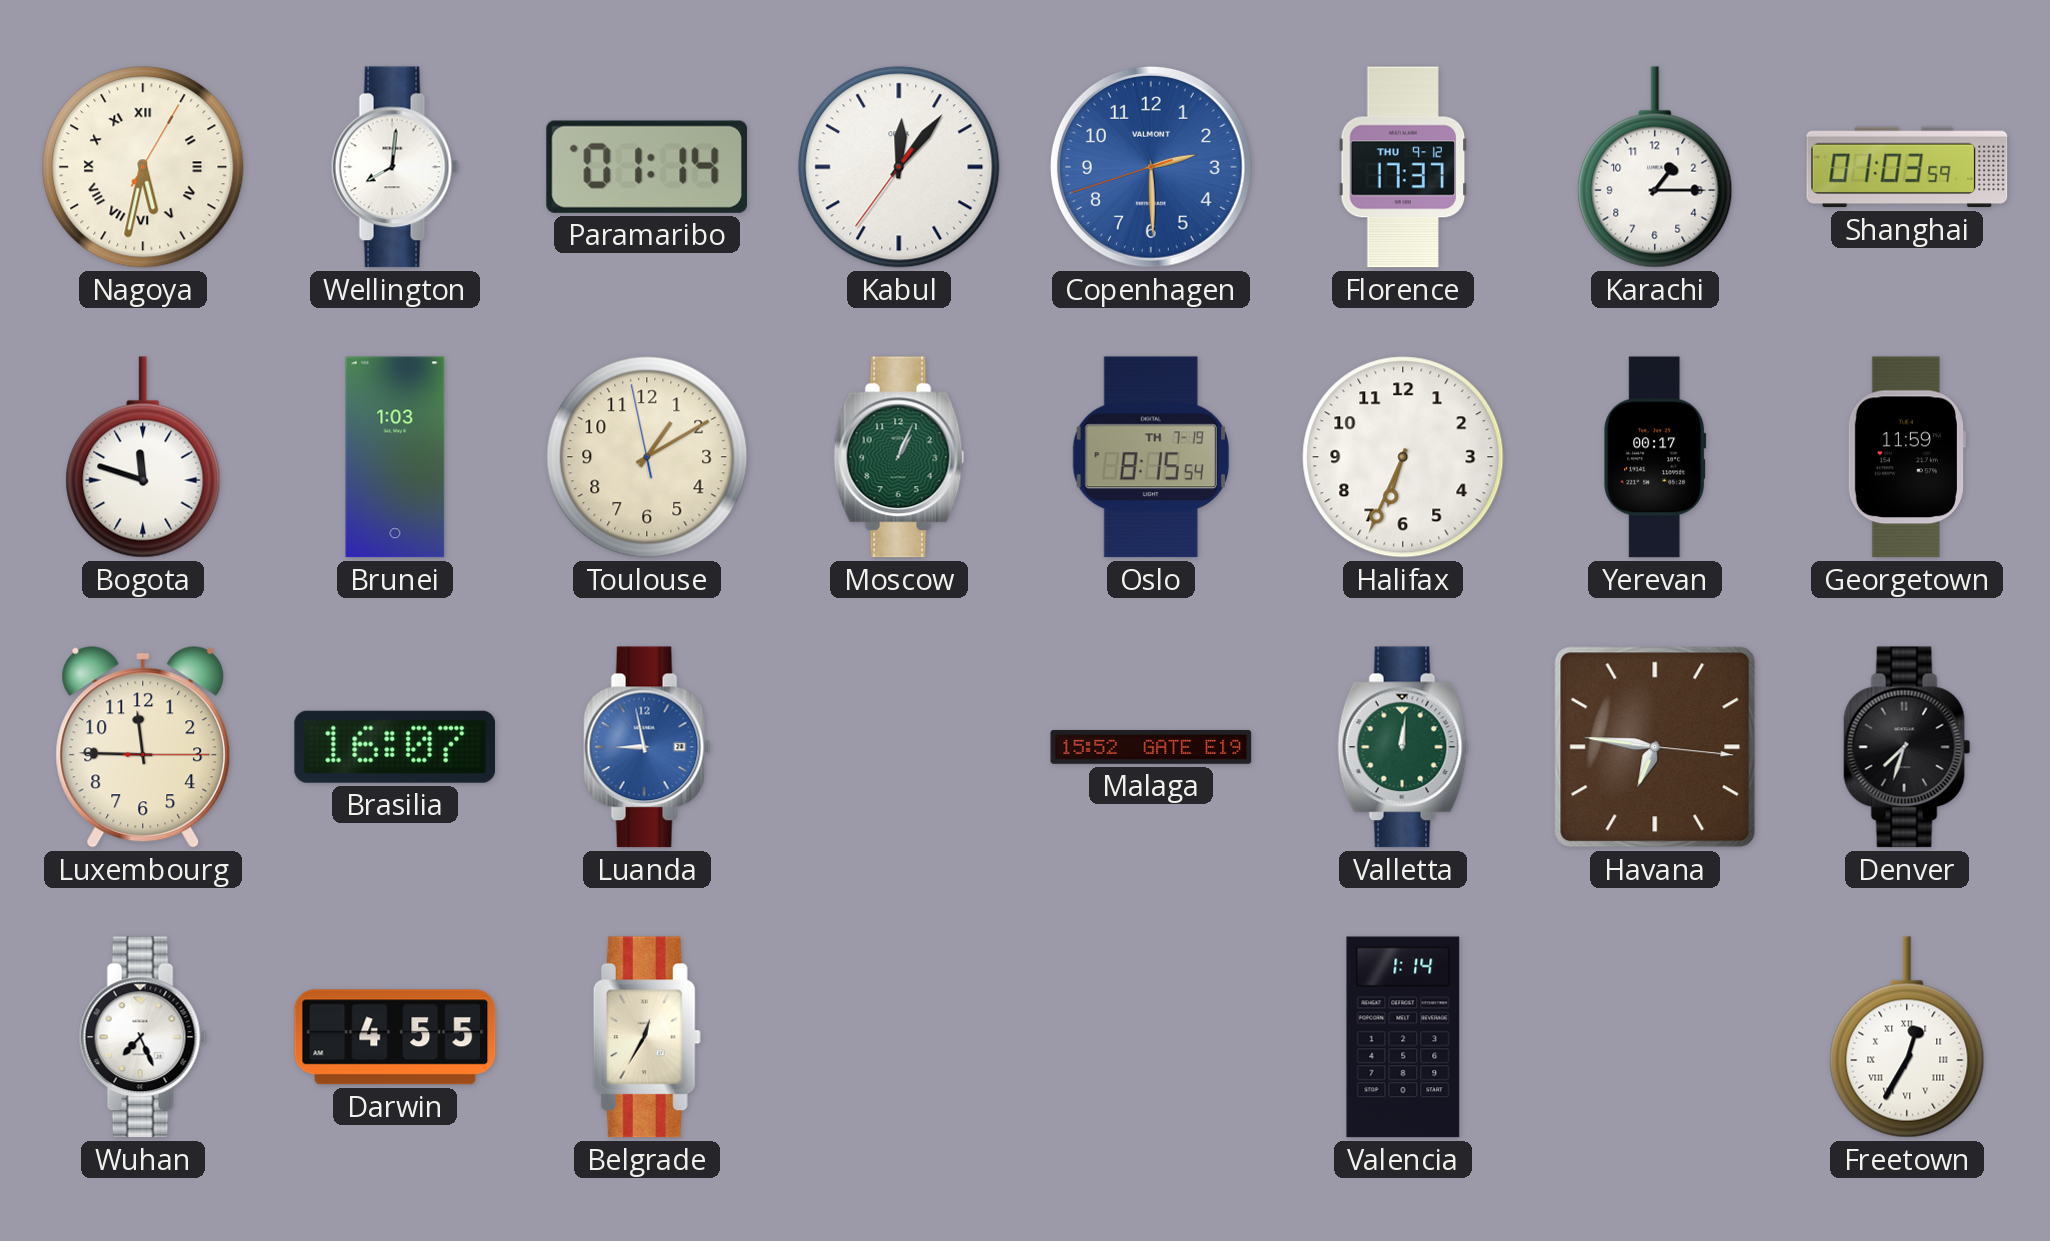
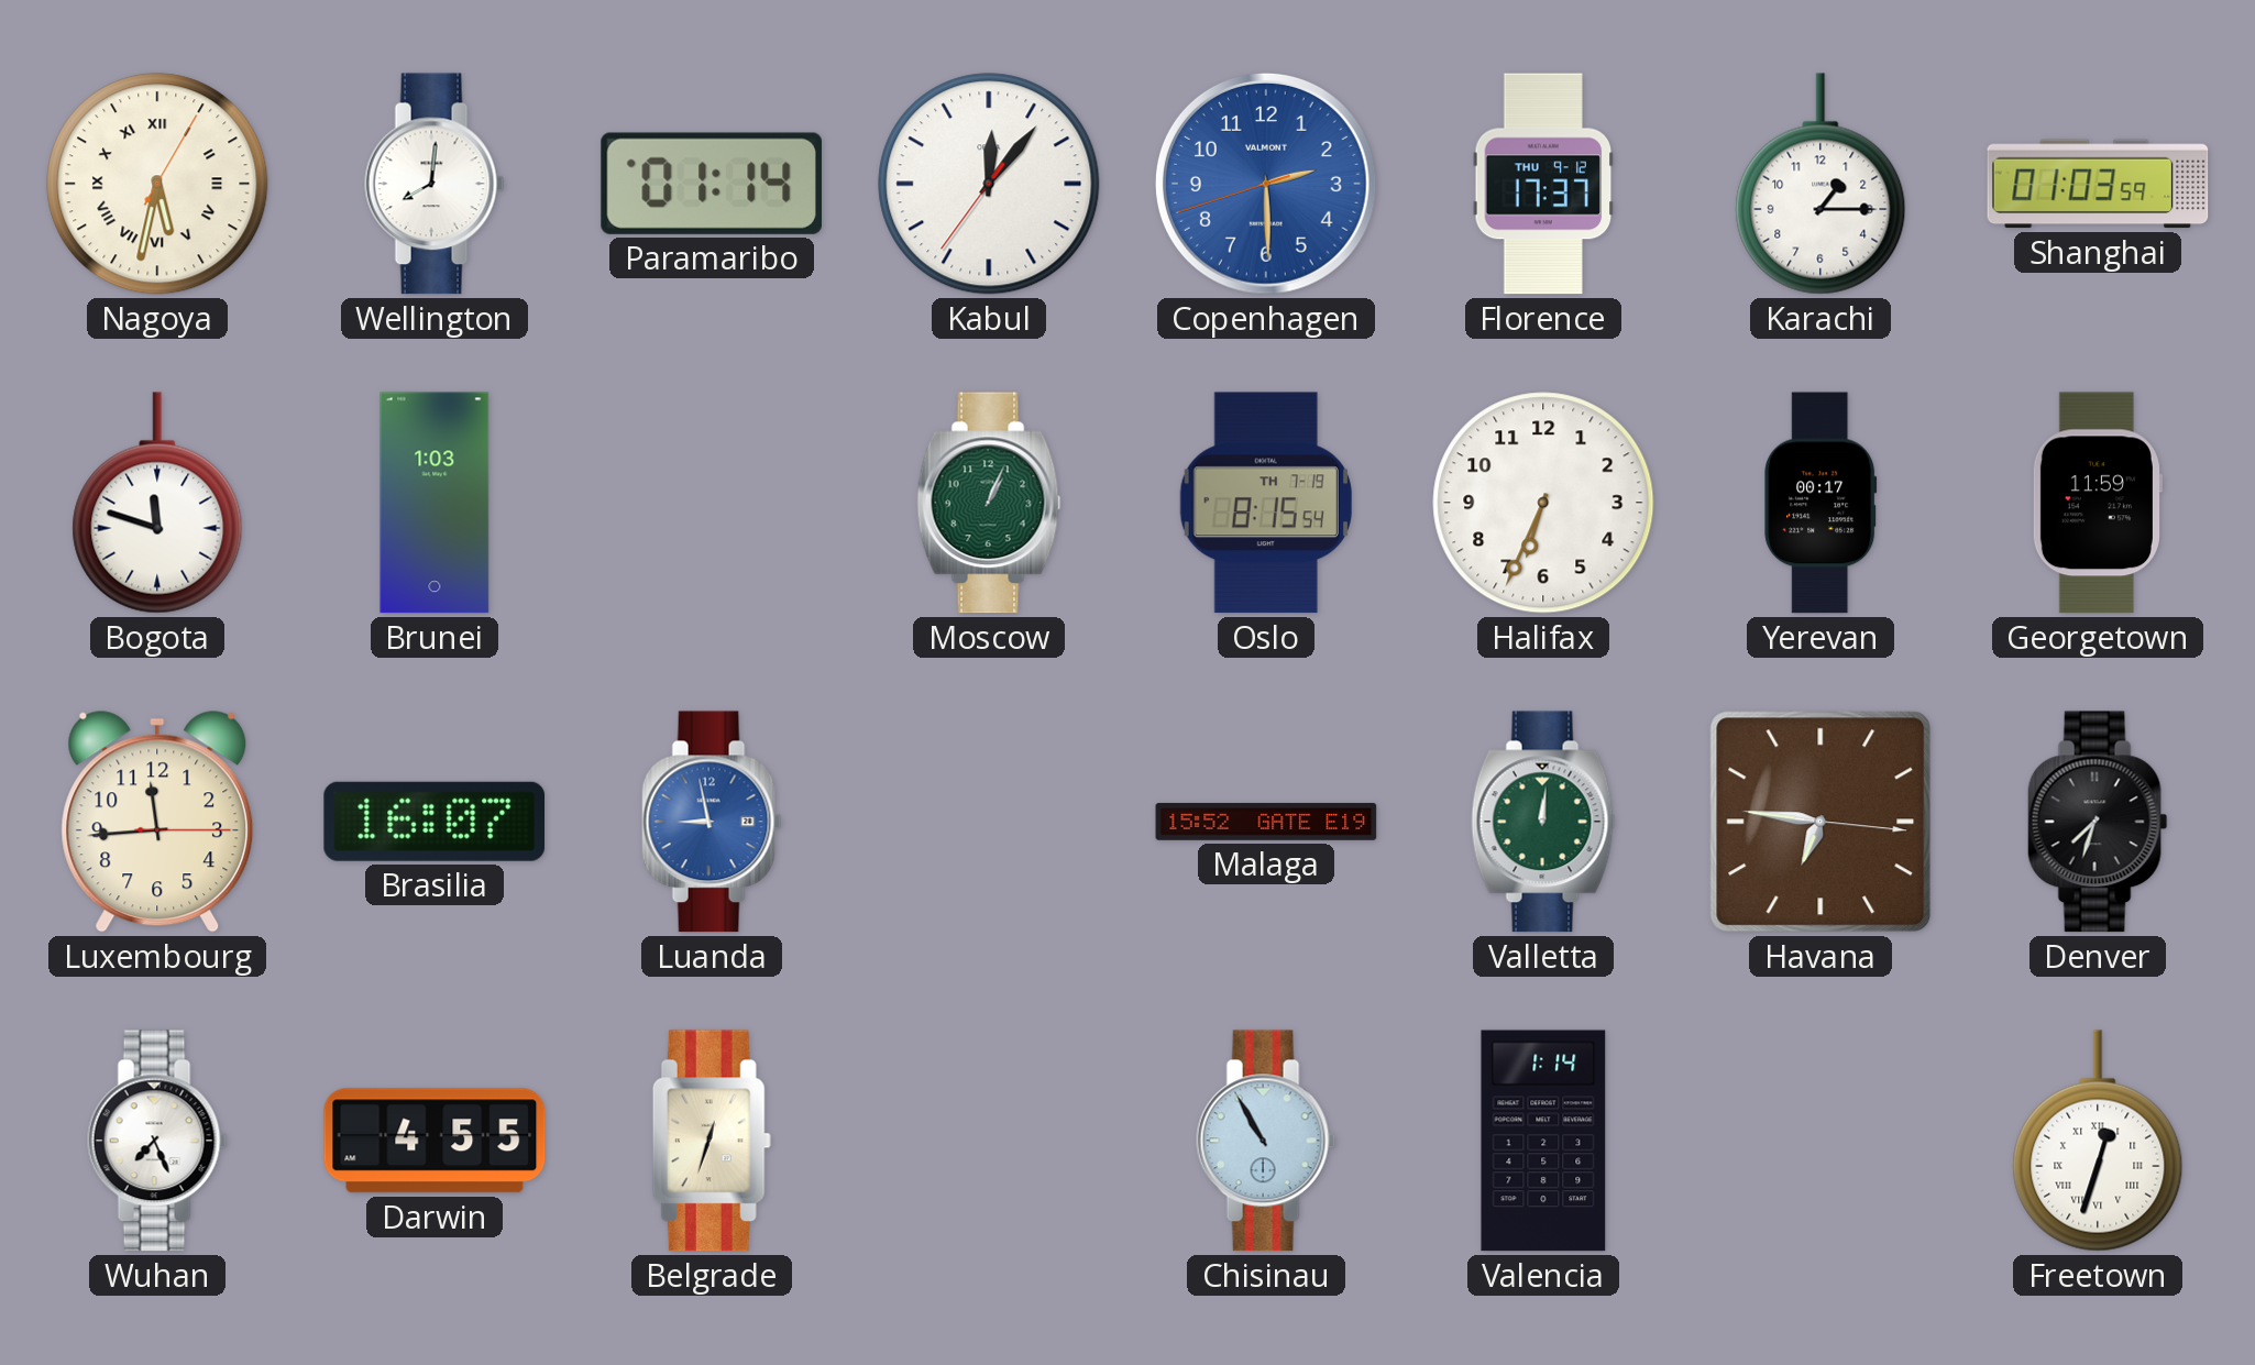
Toulouse: 1:09 -> none (647, 457)
Luxembourg: 11:45 -> 11:44 (157, 822)
Belgrade: 12:35 -> 12:33 (712, 1141)
Chisinau: none -> 10:55 (1266, 1141)
Freetown: 12:35 -> 12:33 (2098, 1141)
